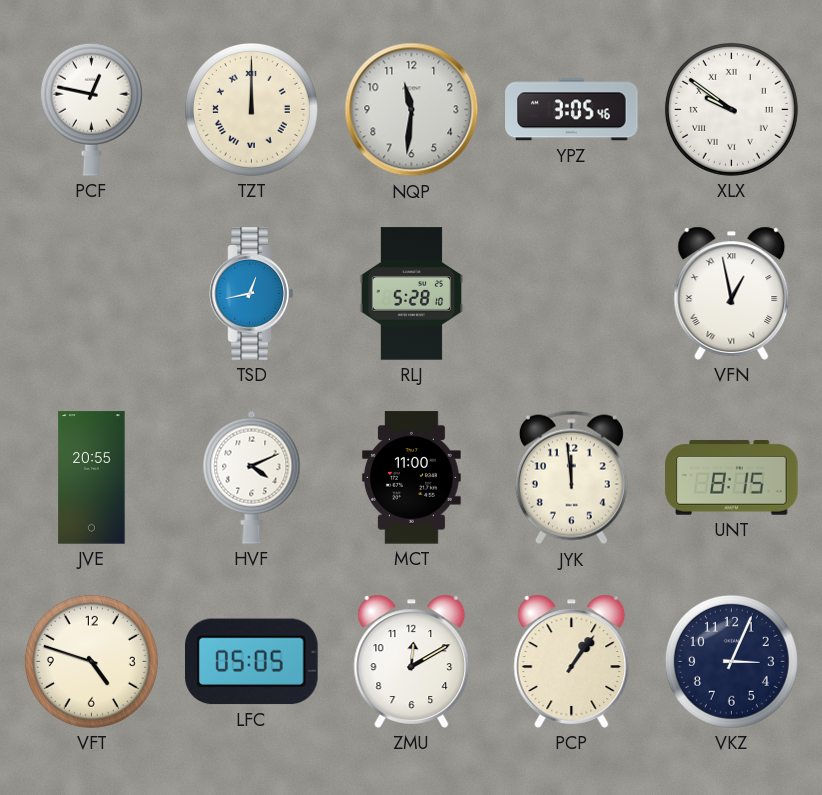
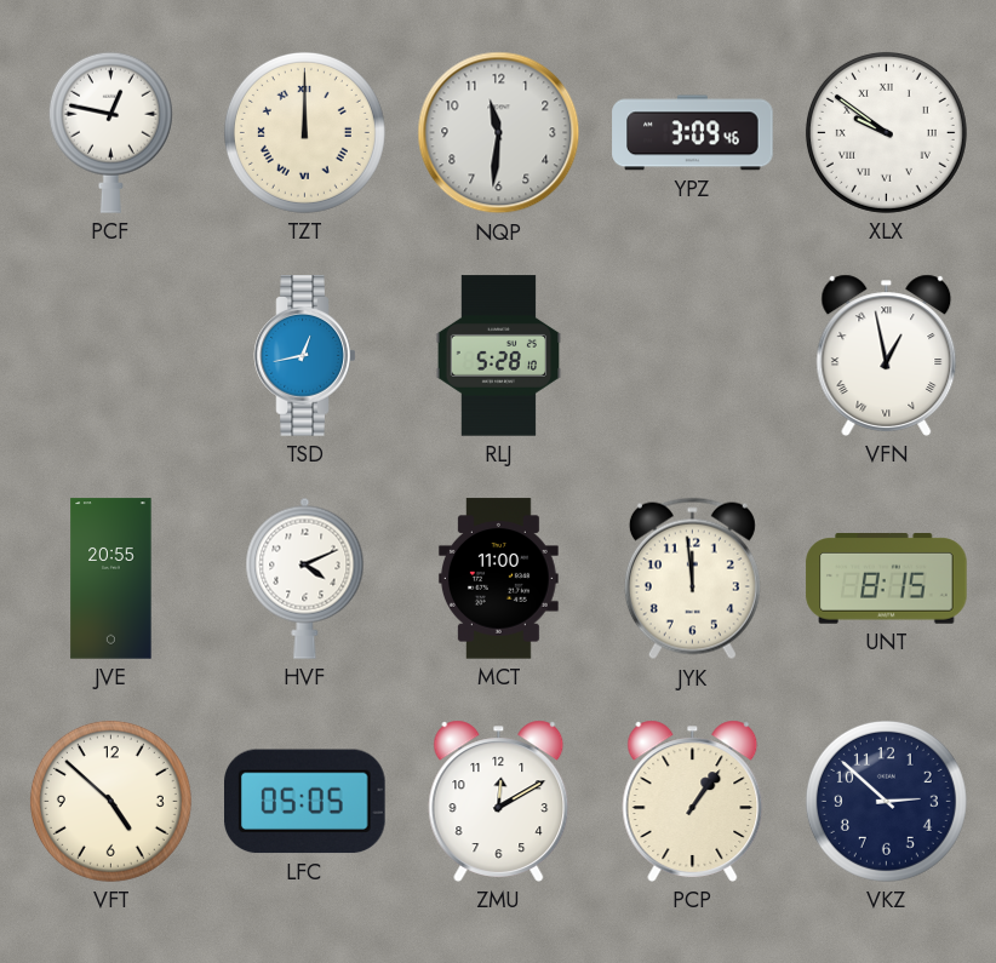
YPZ: 3:05 -> 3:09 (693, 133)
VFT: 4:48 -> 4:52 (110, 801)
VKZ: 3:04 -> 2:52 (886, 801)
